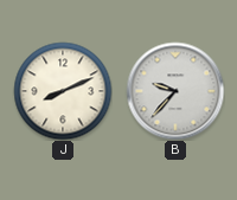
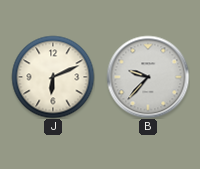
J: 8:11 -> 6:11 (53, 77)
